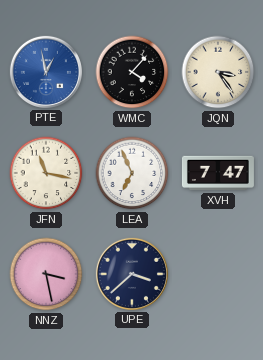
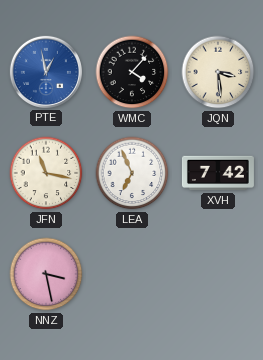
JQN: 3:24 -> 3:29 (218, 72)
XVH: 7:47 -> 7:42 (218, 173)
UPE: 3:38 -> none (132, 274)
